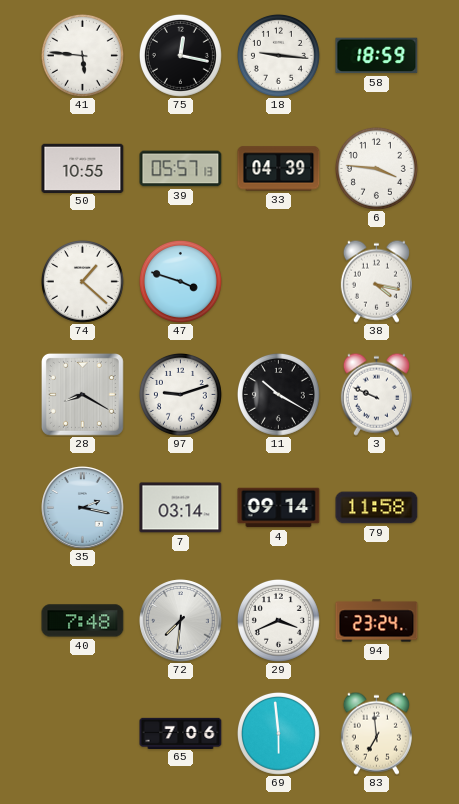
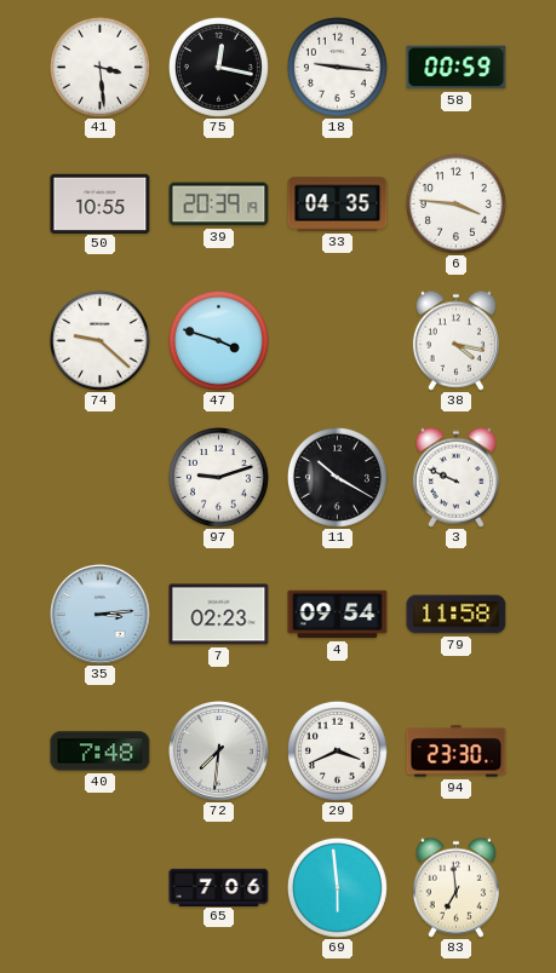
41: 5:46 -> 3:29 (99, 67)
58: 18:59 -> 00:59 (457, 68)
39: 05:57 -> 20:39 (219, 205)
33: 04:39 -> 04:35 (338, 205)
74: 1:22 -> 9:22 (99, 340)
28: 8:20 -> none (82, 394)
35: 2:17 -> 3:14 (101, 615)
7: 03:14 -> 02:23 (219, 615)
4: 09:14 -> 09:54 (338, 615)
94: 23:24 -> 23:30 (457, 752)
